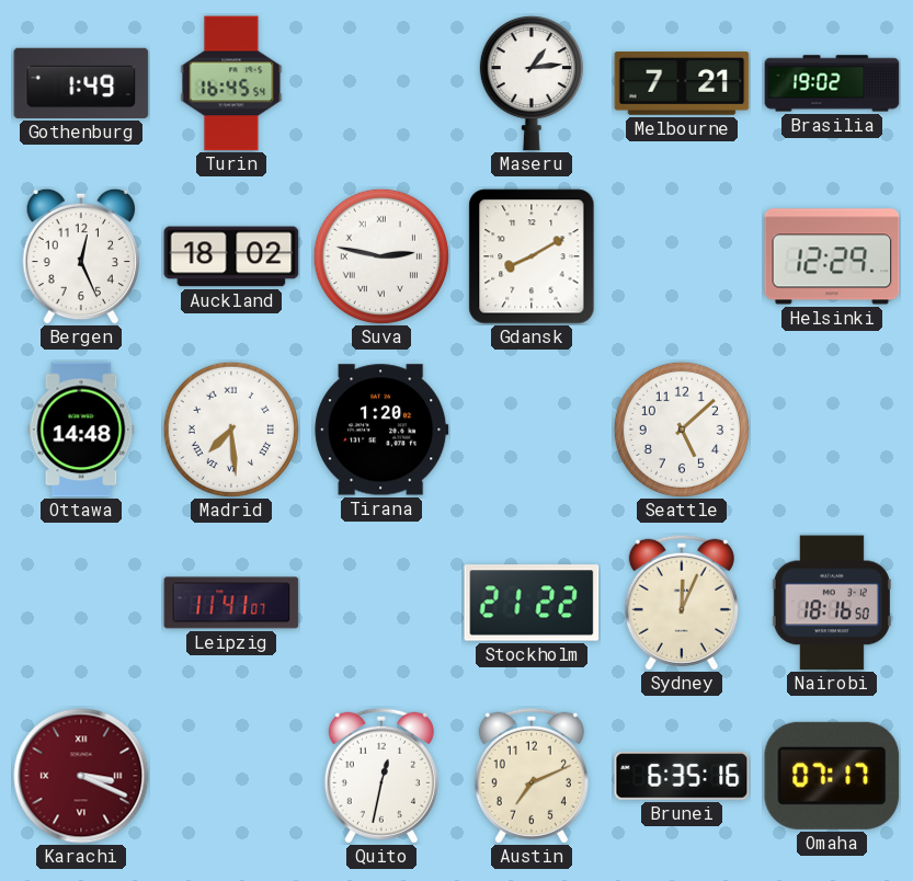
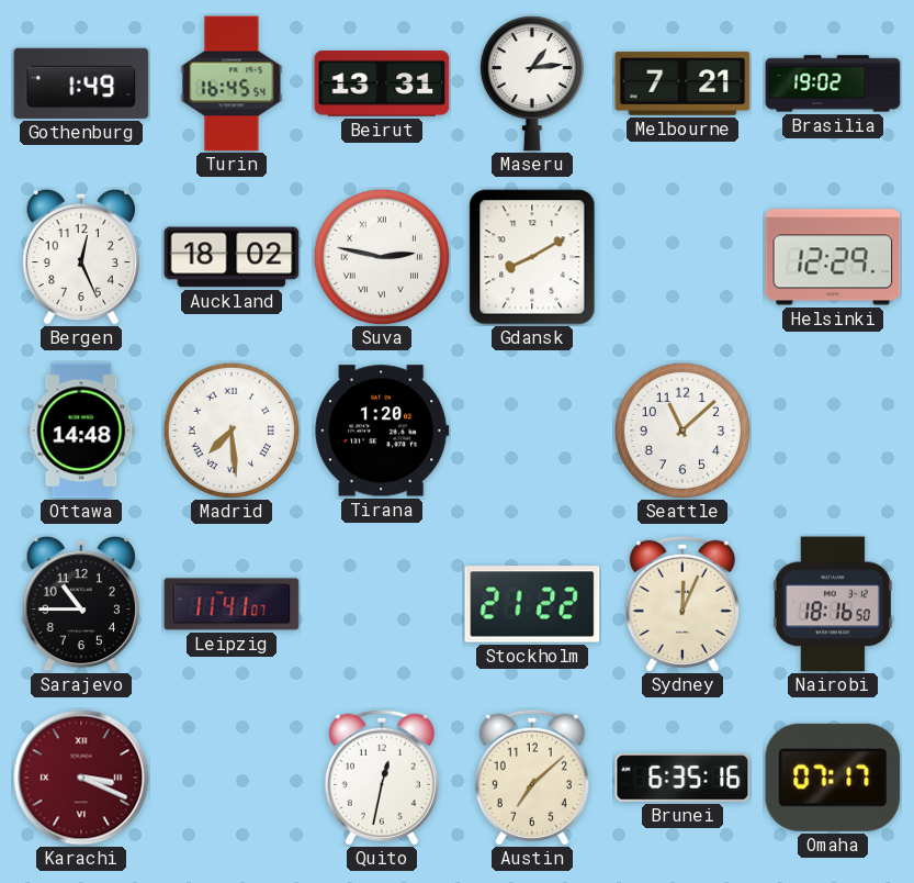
Beirut: none -> 13:31 (382, 83)
Seattle: 5:08 -> 11:08 (682, 431)
Sarajevo: none -> 10:45 (80, 604)
Austin: 7:11 -> 7:08 (532, 778)
